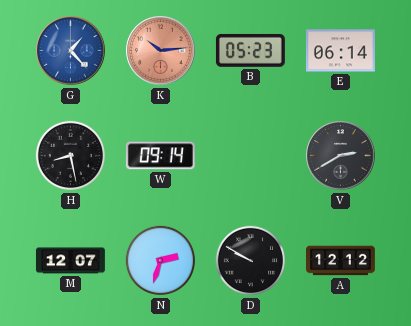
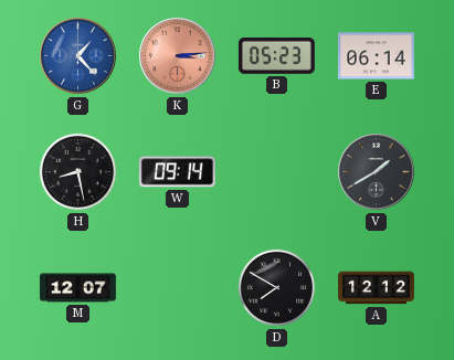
K: 10:14 -> 3:14 (178, 56)
V: 2:40 -> 1:40 (377, 172)
N: 2:33 -> none (161, 261)
D: 9:50 -> 7:50 (277, 288)
